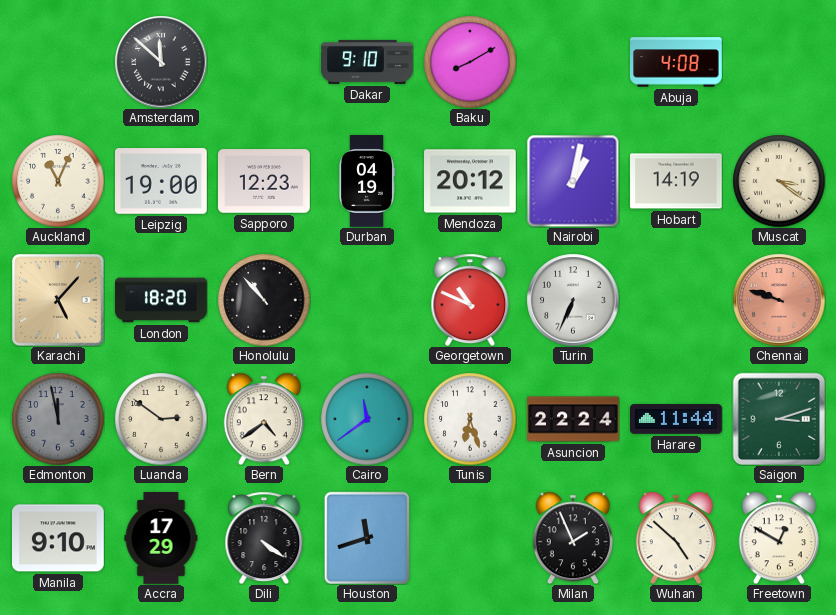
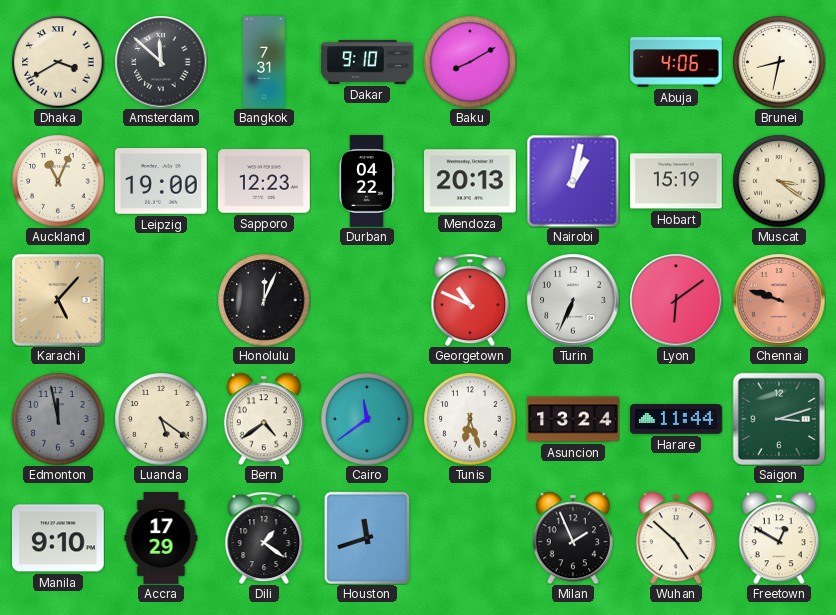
Dhaka: none -> 3:40 (58, 62)
Bangkok: none -> 7:31 (264, 62)
Abuja: 4:08 -> 4:06 (677, 62)
Brunei: none -> 8:32 (779, 62)
Durban: 04:19 -> 04:22 (367, 181)
Mendoza: 20:12 -> 20:13 (471, 181)
Hobart: 14:19 -> 15:19 (677, 181)
London: 18:20 -> none (161, 300)
Honolulu: 10:53 -> 12:04 (264, 300)
Lyon: none -> 6:09 (676, 300)
Luanda: 2:51 -> 5:21 (161, 419)
Asuncion: 22:24 -> 13:24 (573, 419)
Dili: 4:21 -> 1:21 (264, 538)
